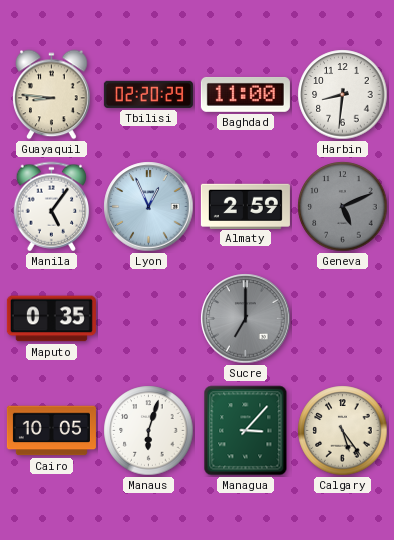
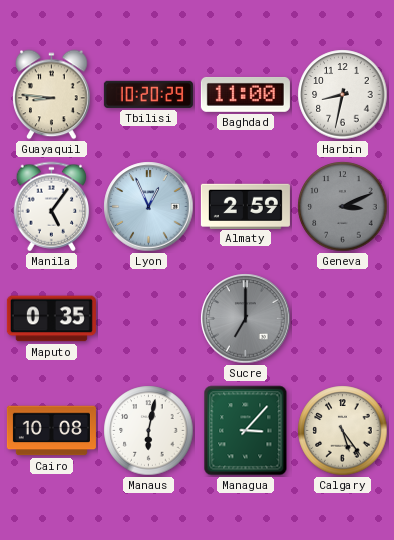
Tbilisi: 02:20 -> 10:20 (148, 94)
Harbin: 8:31 -> 8:32 (343, 95)
Geneva: 5:11 -> 3:11 (343, 207)
Cairo: 10:05 -> 10:08 (51, 431)
Manaus: 6:03 -> 6:02 (149, 431)
